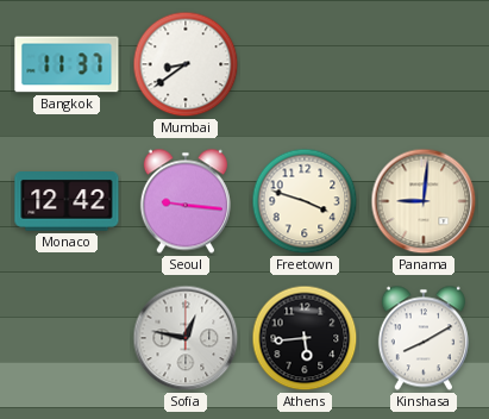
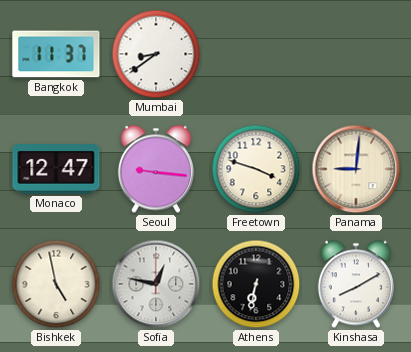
Monaco: 12:42 -> 12:47 (56, 170)
Bishkek: none -> 4:58 (56, 284)
Athens: 5:44 -> 6:32 (256, 284)
